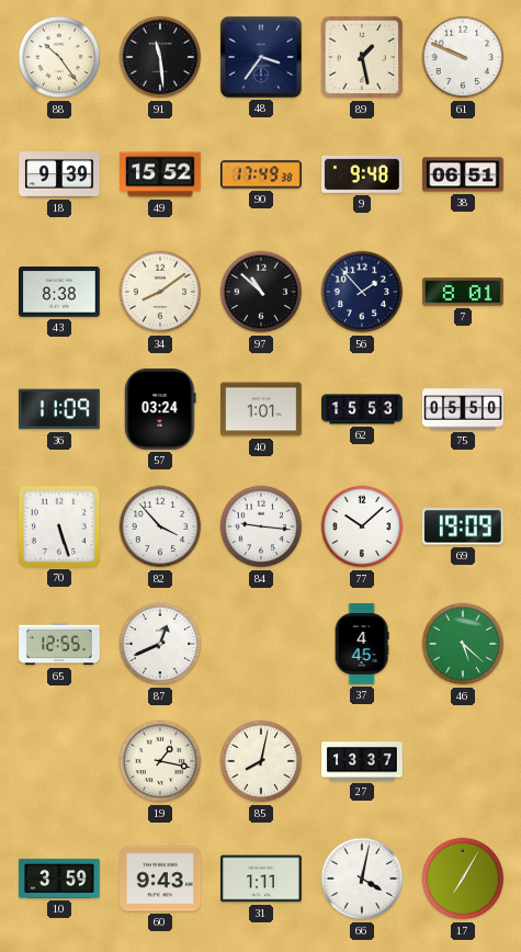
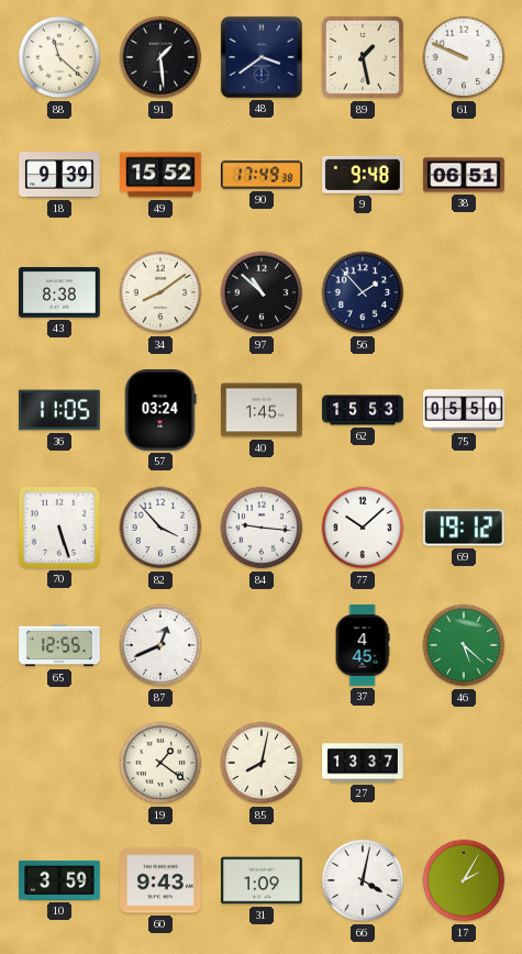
88: 10:24 -> 11:22 (59, 57)
91: 11:29 -> 1:29 (160, 57)
48: 3:36 -> 3:39 (262, 57)
7: 8:01 -> none (464, 292)
36: 11:09 -> 11:05 (60, 410)
40: 1:01 -> 1:45 (263, 410)
69: 19:09 -> 19:12 (464, 528)
19: 1:17 -> 1:21 (160, 763)
31: 1:11 -> 1:09 (263, 880)
17: 7:05 -> 2:05 (464, 880)
